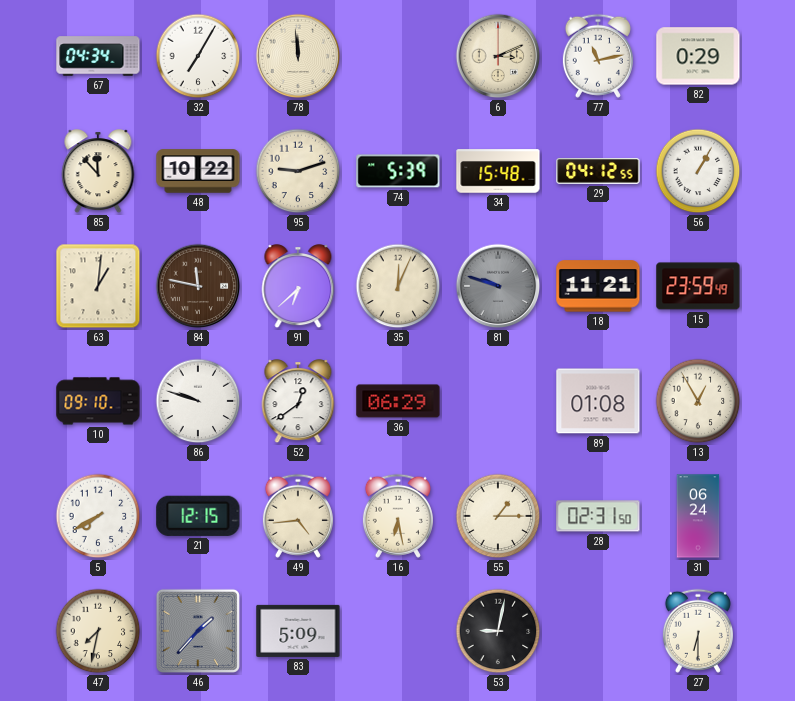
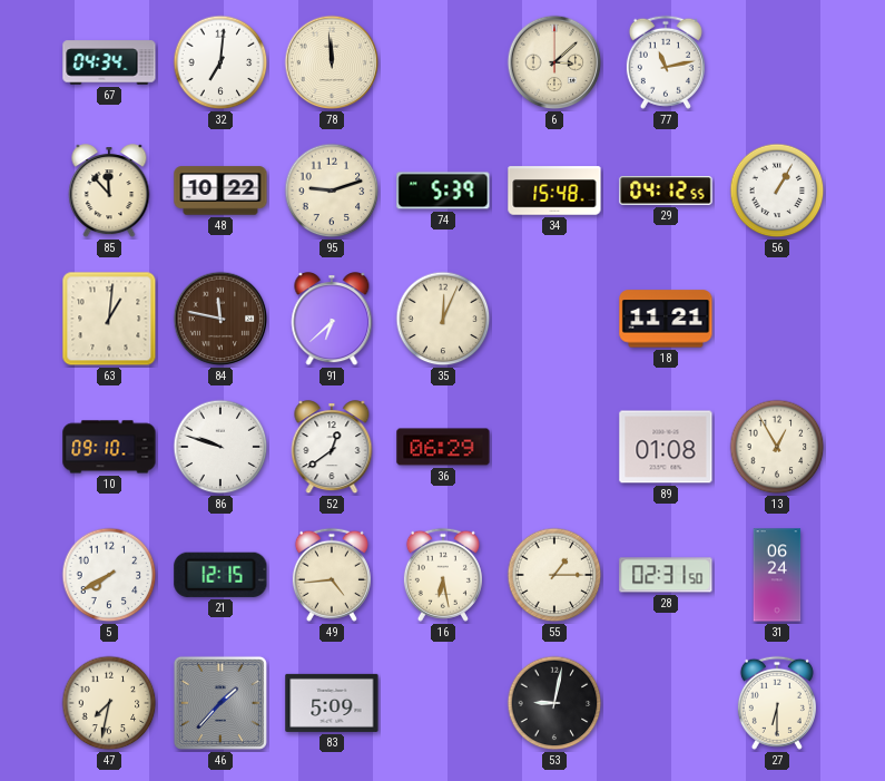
32: 7:05 -> 7:01 (220, 62)
6: 3:11 -> 3:08 (554, 62)
82: 0:29 -> none (698, 56)
81: 9:48 -> none (498, 286)
15: 23:59 -> none (698, 286)
